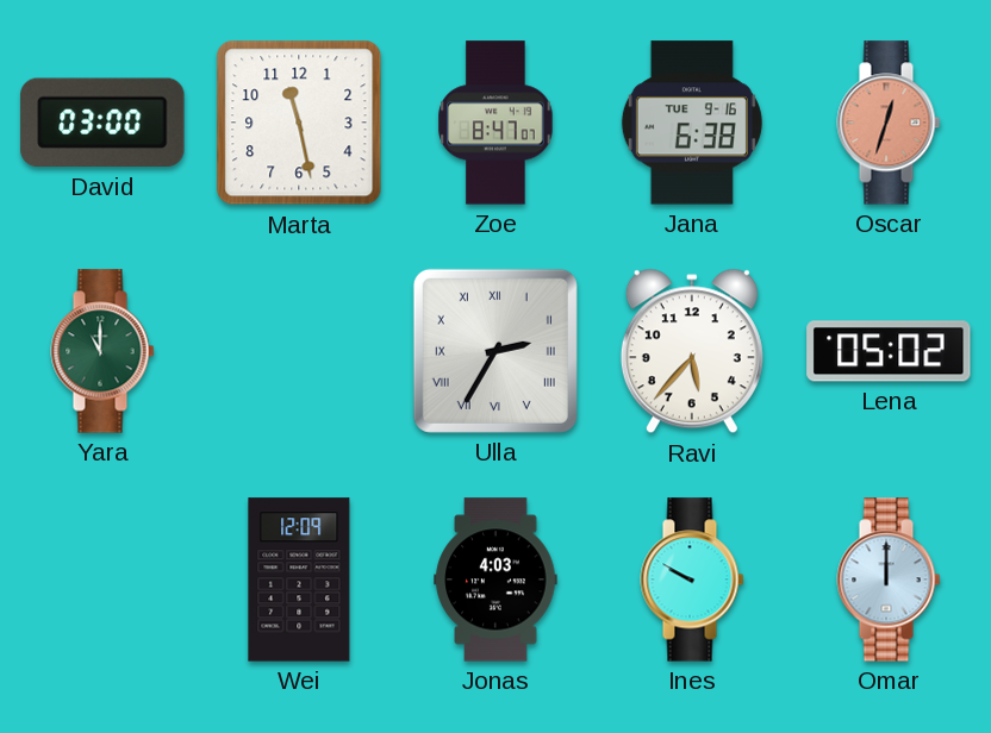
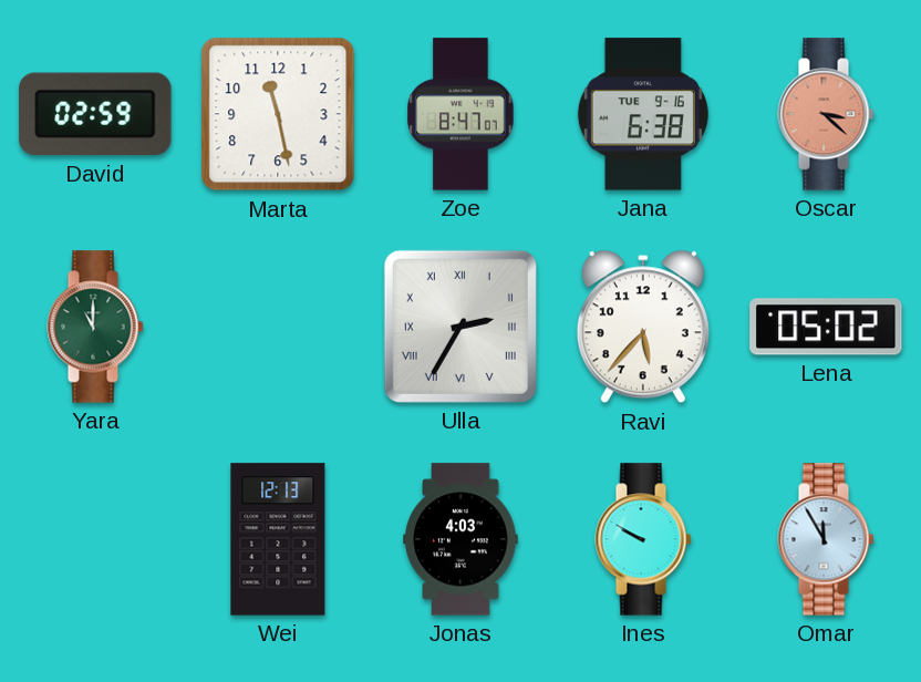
David: 03:00 -> 02:59 (95, 114)
Oscar: 12:33 -> 3:22 (826, 114)
Wei: 12:09 -> 12:13 (278, 539)
Omar: 12:00 -> 11:55 (826, 539)
